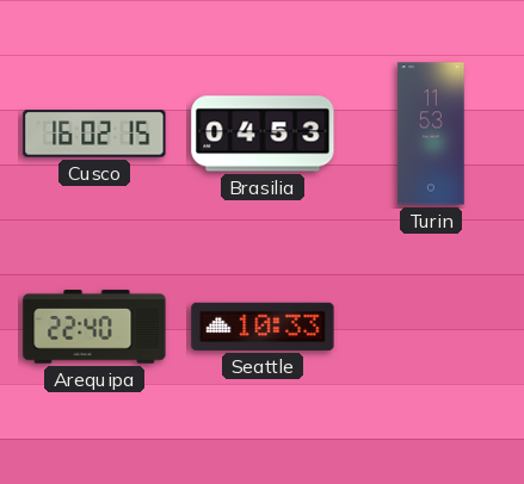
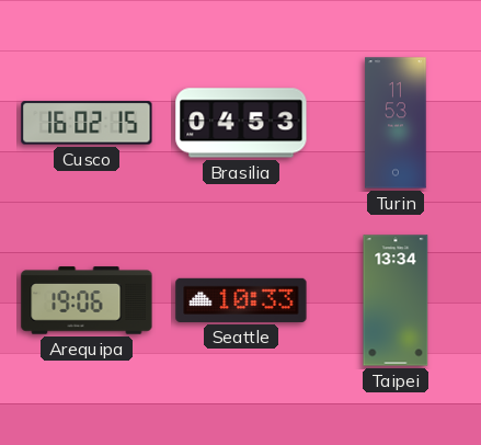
Arequipa: 22:40 -> 19:06 (87, 300)
Taipei: none -> 13:34 (396, 300)
